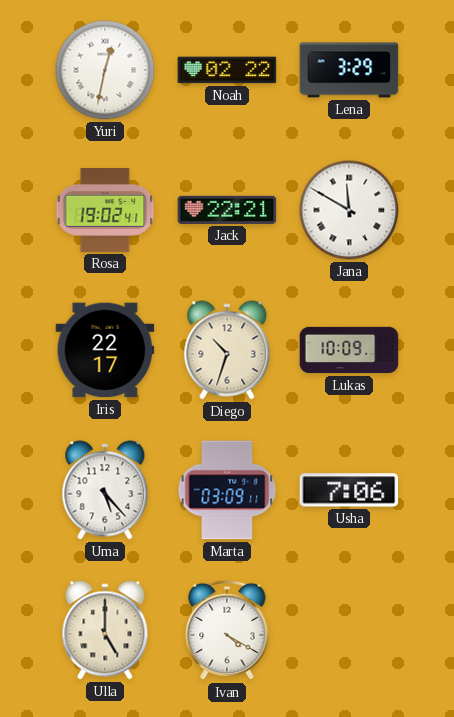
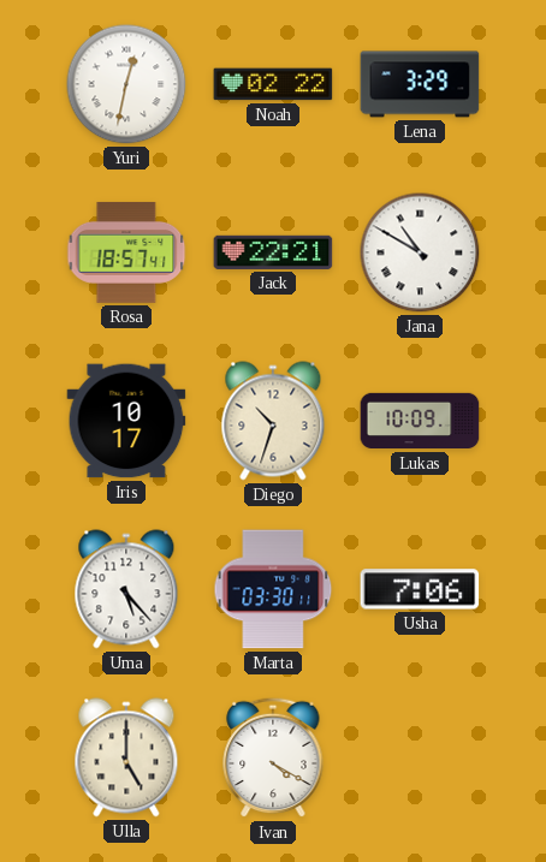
Rosa: 19:02 -> 18:57 (126, 252)
Jana: 11:50 -> 10:50 (420, 252)
Iris: 22:17 -> 10:17 (126, 421)
Marta: 03:09 -> 03:30 (273, 589)
